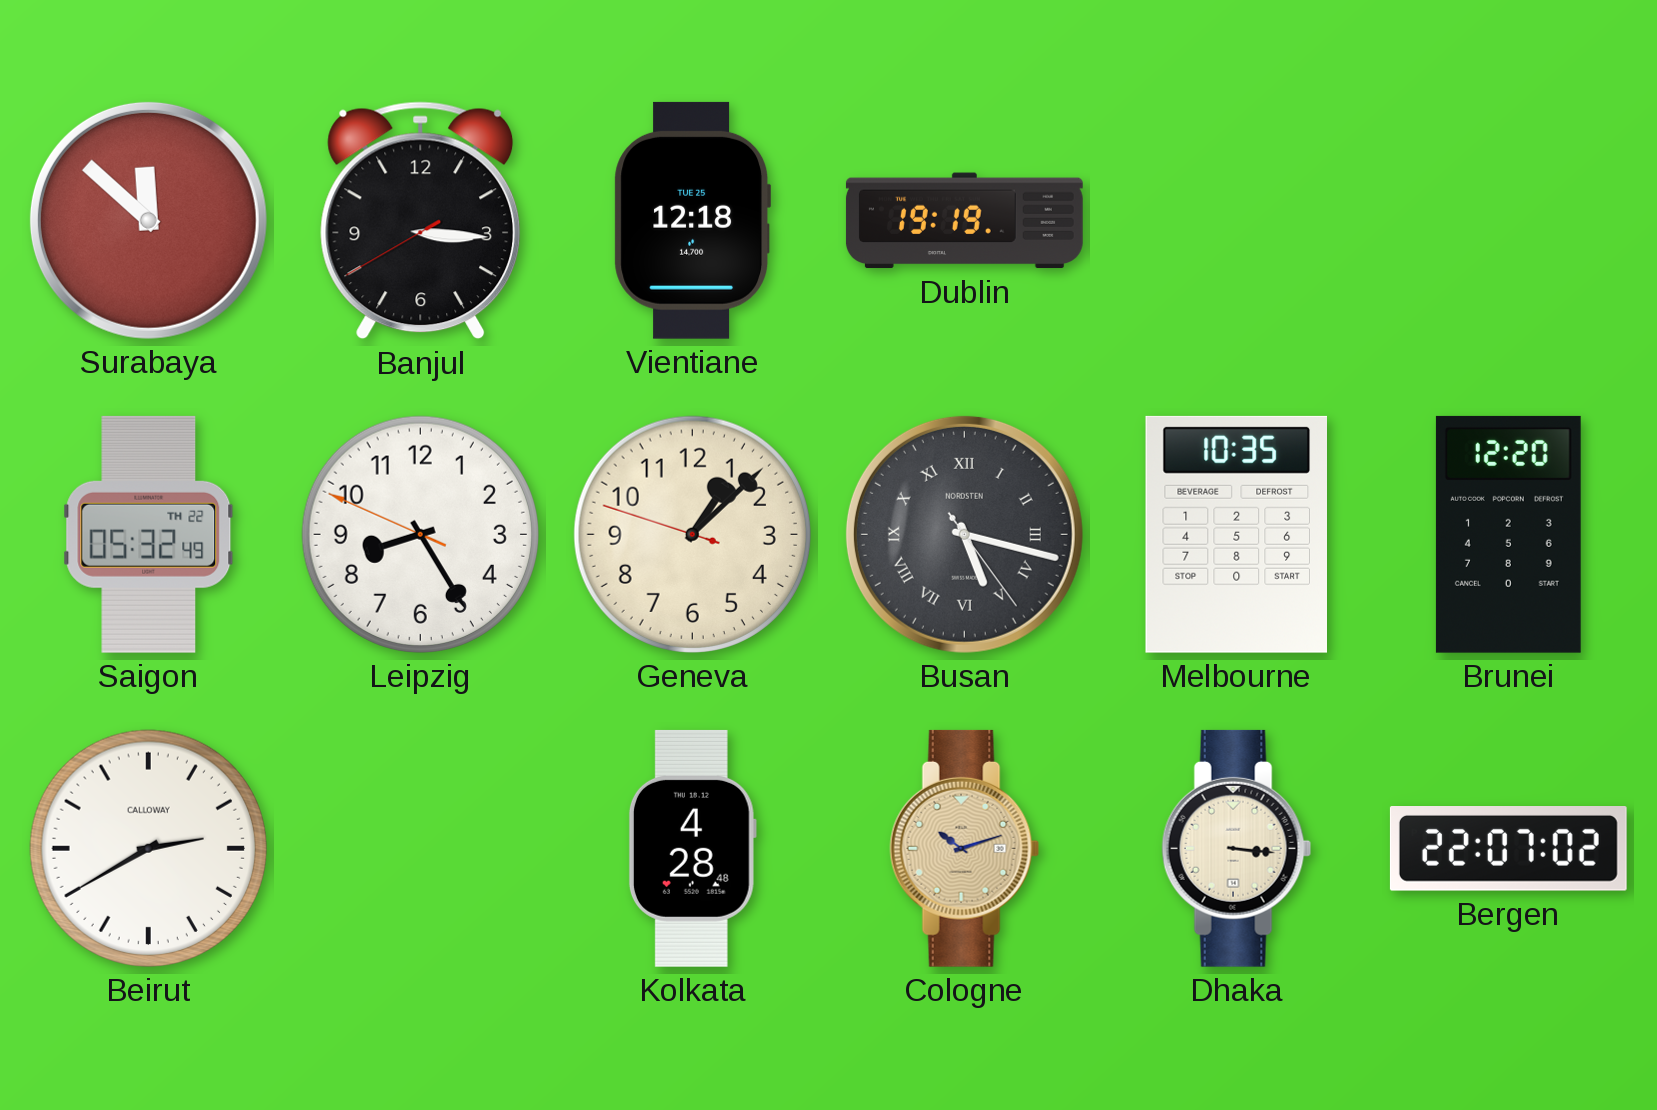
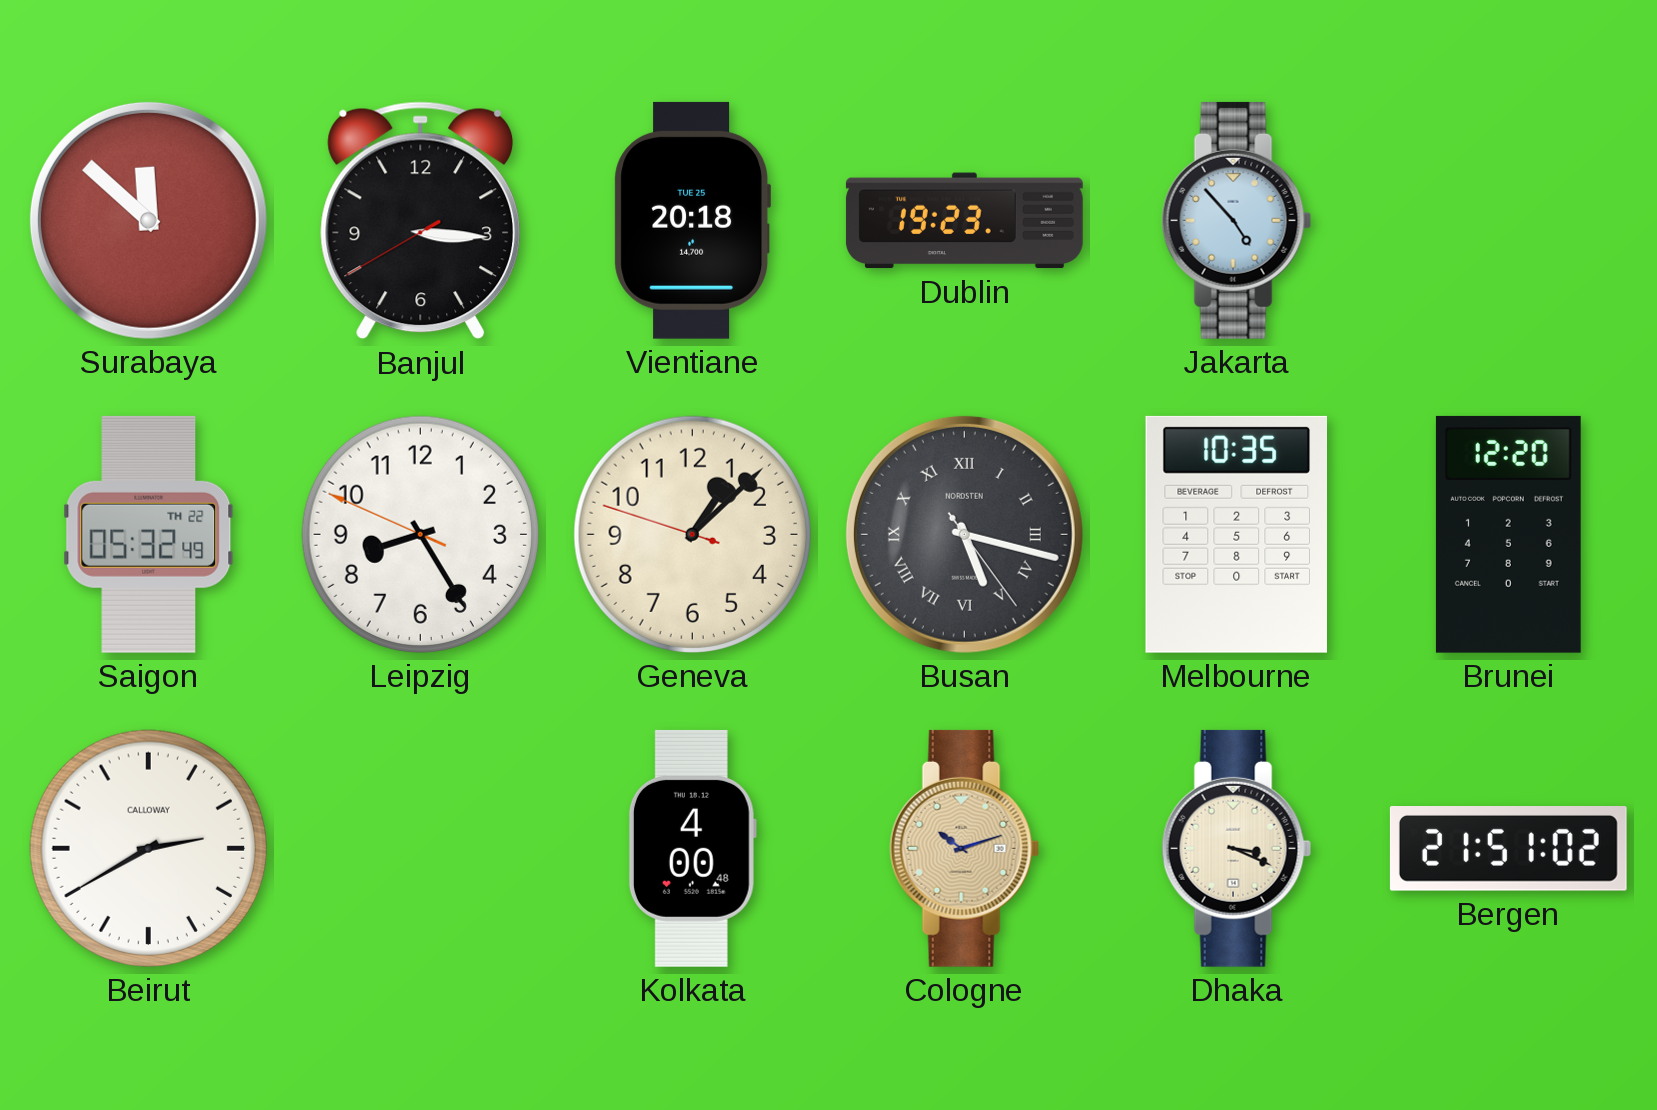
Vientiane: 12:18 -> 20:18 (692, 220)
Dublin: 19:19 -> 19:23 (964, 221)
Jakarta: none -> 4:53 (1237, 220)
Kolkata: 4:28 -> 4:00 (692, 848)
Dhaka: 3:16 -> 3:19 (1237, 848)
Bergen: 22:07 -> 21:51 (1508, 849)
